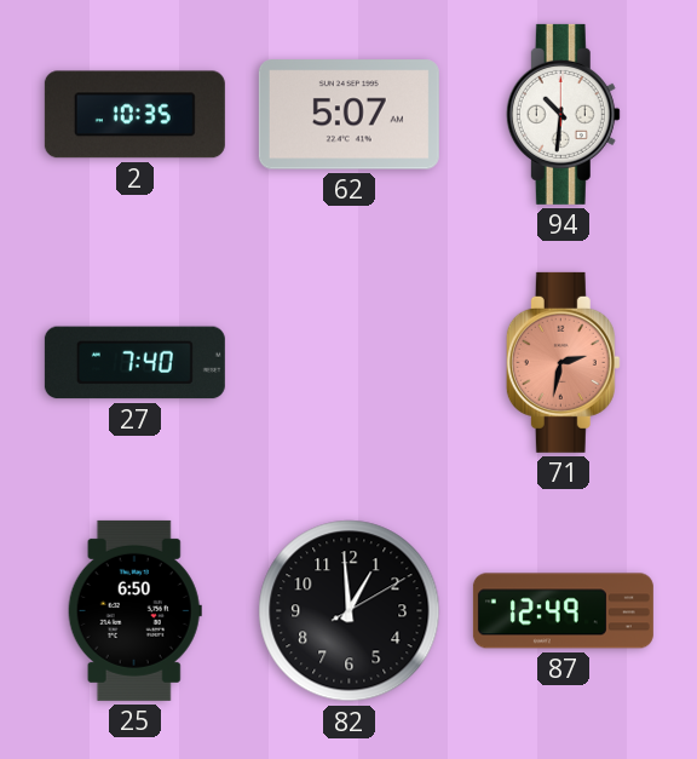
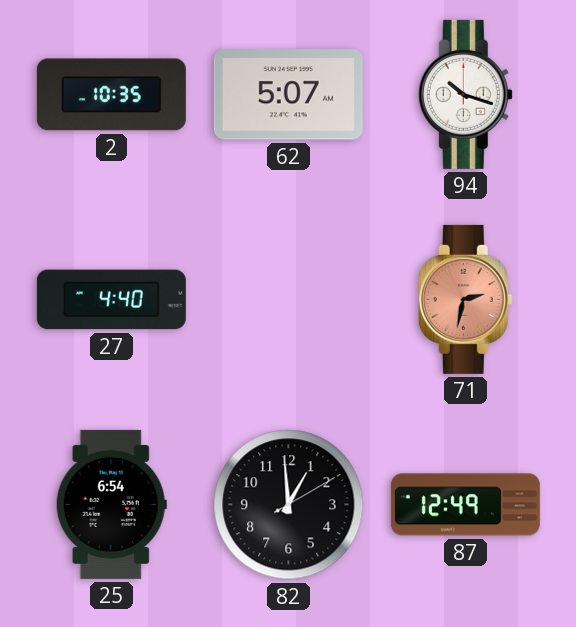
94: 10:31 -> 10:18 (465, 94)
27: 7:40 -> 4:40 (111, 300)
25: 6:50 -> 6:54 (111, 504)
